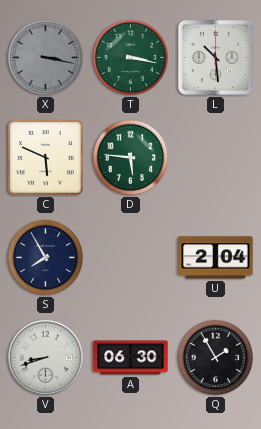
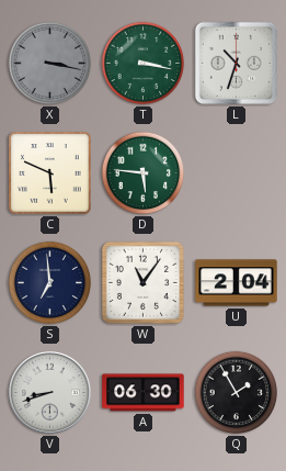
L: 10:29 -> 10:33 (236, 63)
S: 7:55 -> 6:59 (50, 283)
W: none -> 11:06 (142, 282)
